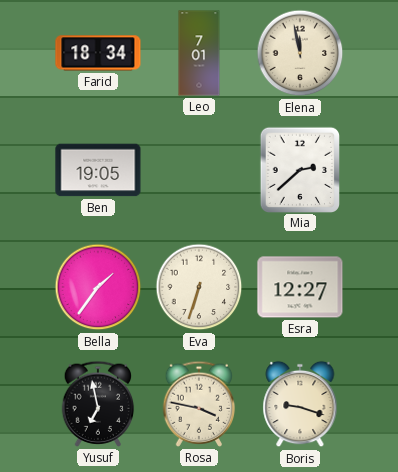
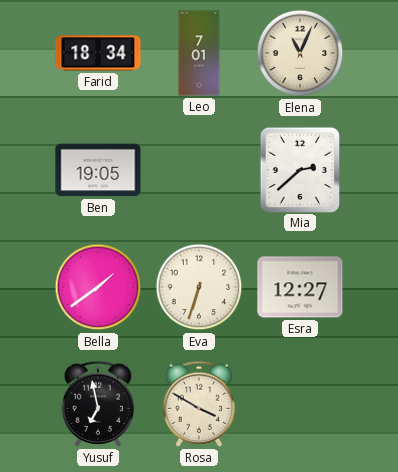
Elena: 11:58 -> 11:04 (300, 53)
Bella: 1:36 -> 1:39 (98, 287)
Rosa: 3:47 -> 3:50 (199, 404)
Boris: 9:18 -> none (300, 404)
